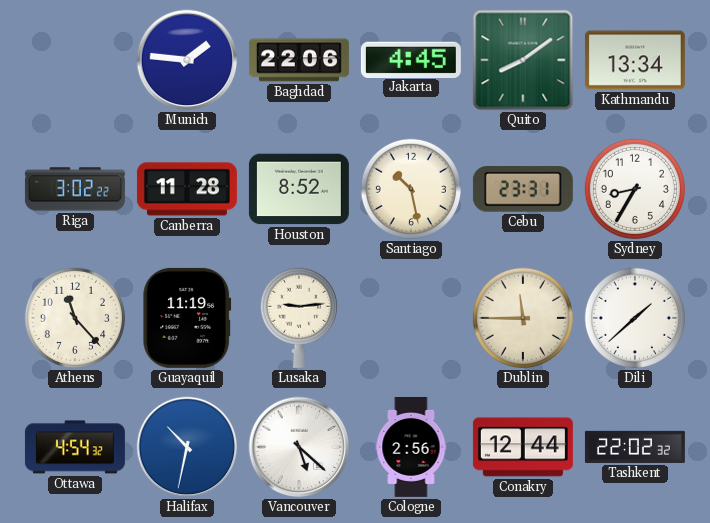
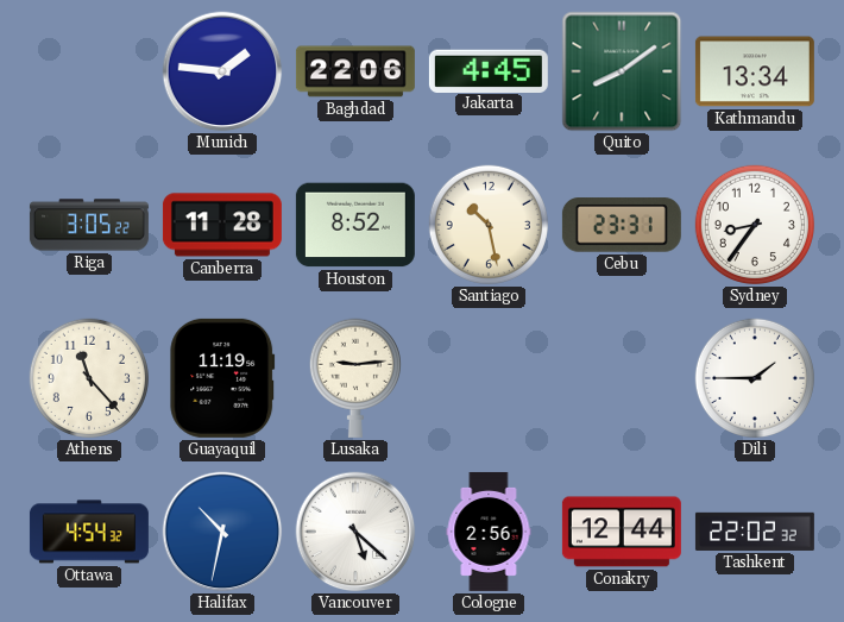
Riga: 3:02 -> 3:05 (89, 225)
Sydney: 8:35 -> 8:36 (755, 225)
Dublin: 11:45 -> none (523, 318)
Dili: 1:38 -> 1:45 (755, 378)
